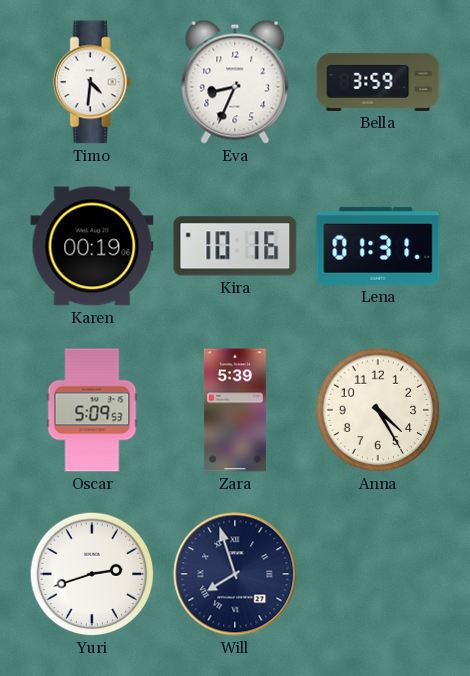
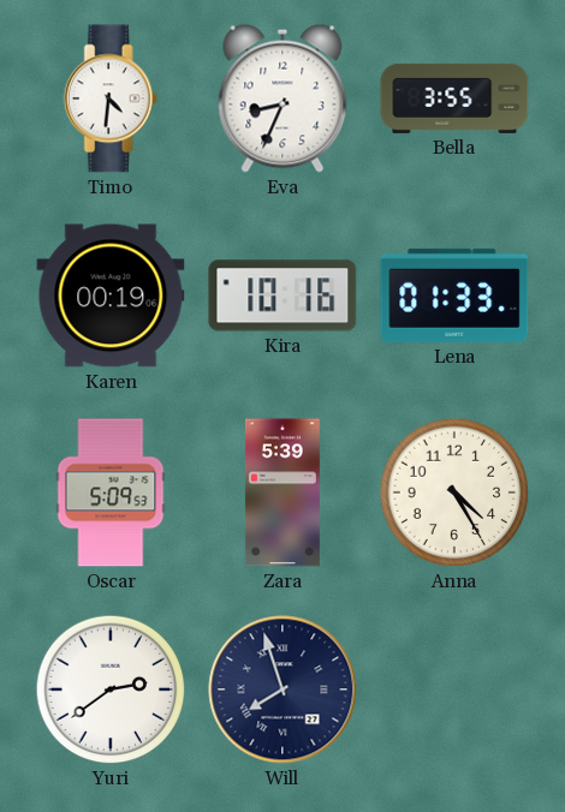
Bella: 3:59 -> 3:55 (454, 98)
Lena: 01:31 -> 01:33 (454, 295)
Yuri: 2:42 -> 2:39 (111, 689)
